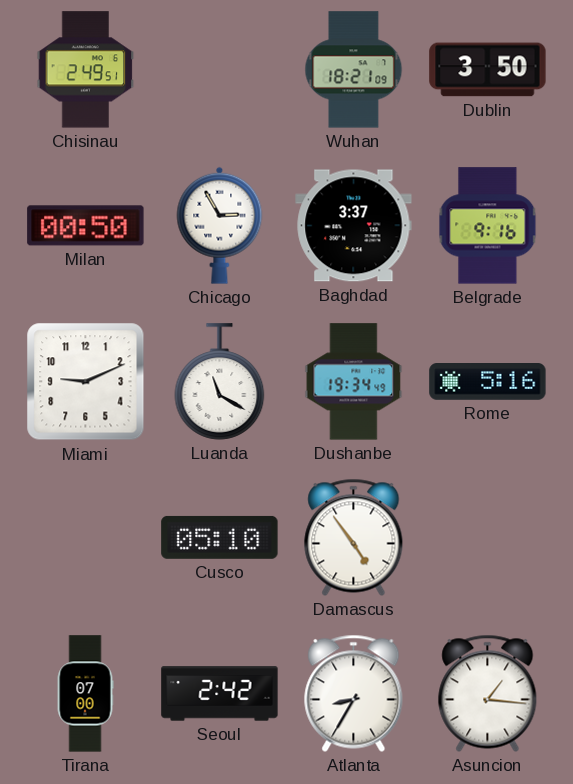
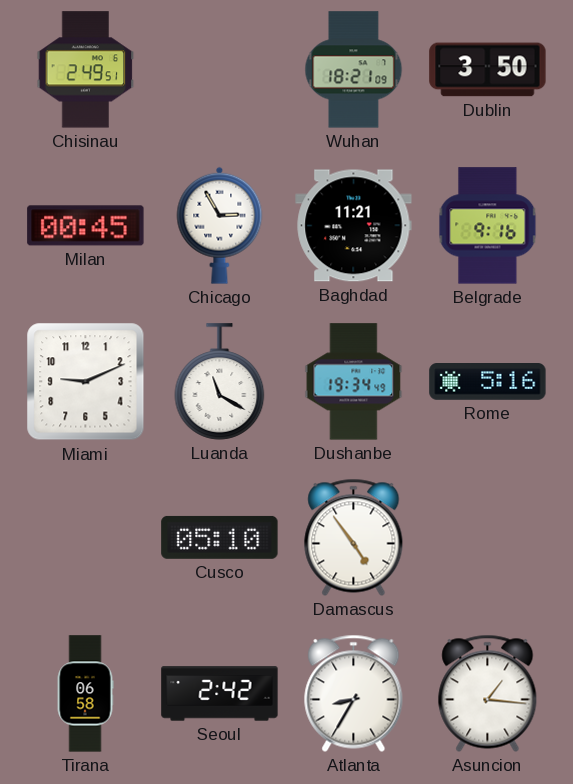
Milan: 00:50 -> 00:45 (86, 226)
Baghdad: 3:37 -> 11:21 (354, 226)
Tirana: 07:00 -> 06:58 (85, 694)
